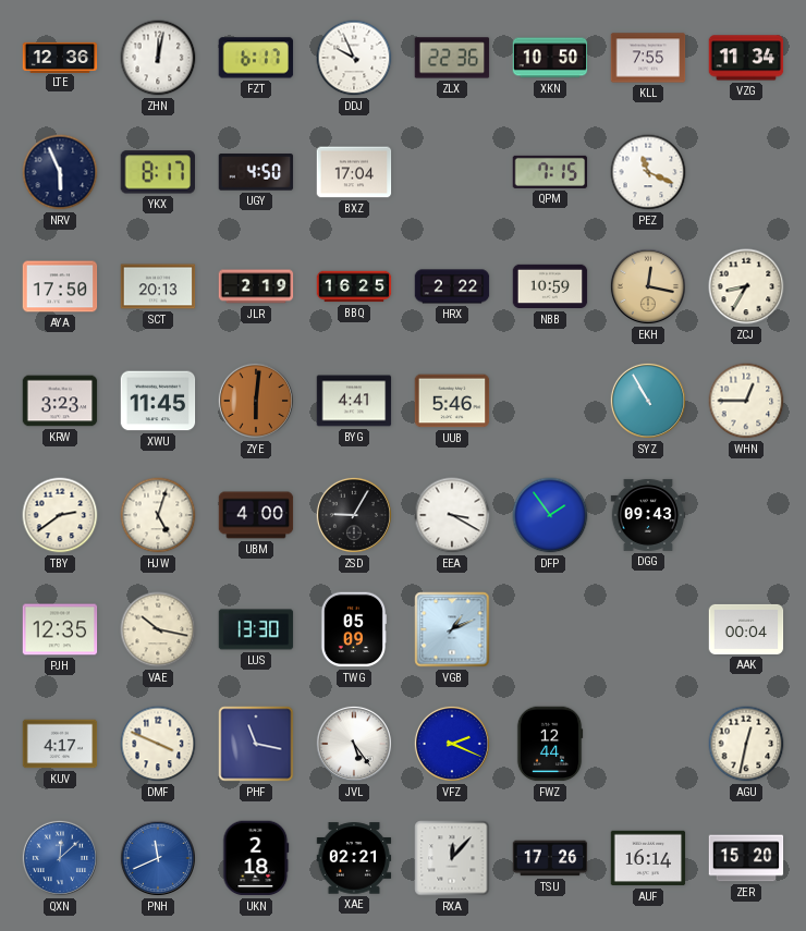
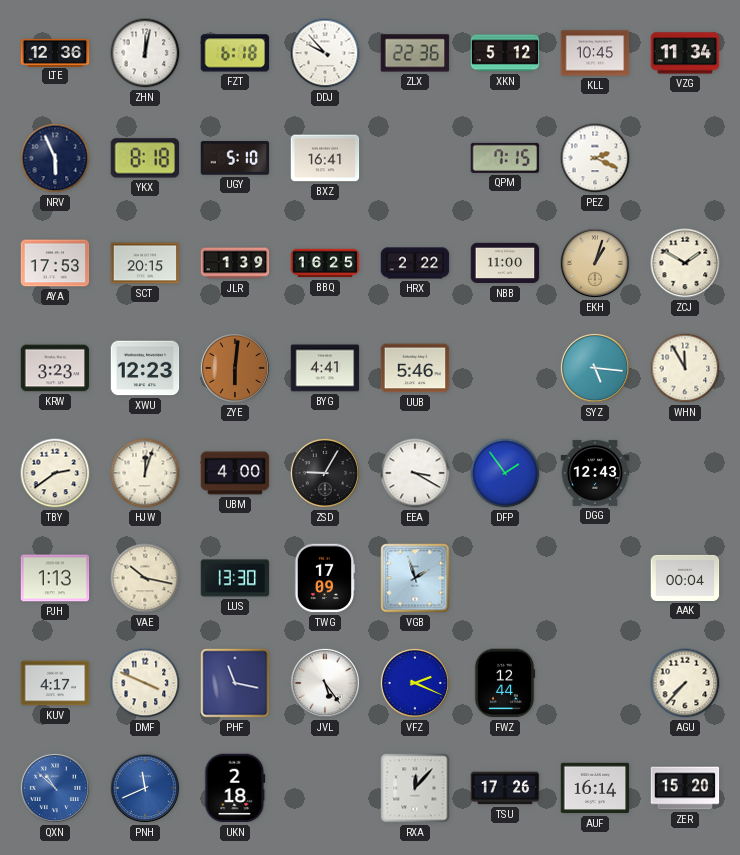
FZT: 6:17 -> 6:18 (235, 53)
DDJ: 9:56 -> 9:53 (325, 53)
XKN: 10:50 -> 5:12 (505, 53)
KLL: 7:55 -> 10:45 (595, 53)
YKX: 8:17 -> 8:18 (144, 158)
UGY: 4:50 -> 5:10 (235, 158)
BXZ: 17:04 -> 16:41 (325, 158)
PEZ: 11:19 -> 2:19 (595, 158)
AYA: 17:50 -> 17:53 (55, 263)
SCT: 20:13 -> 20:15 (145, 263)
JLR: 2:19 -> 1:39 (235, 263)
NBB: 10:59 -> 11:00 (505, 263)
EKH: 12:17 -> 1:03 (595, 263)
ZCJ: 8:35 -> 1:50 (685, 263)
XWU: 11:45 -> 12:23 (145, 368)
SYZ: 10:55 -> 5:16 (595, 368)
WHN: 12:45 -> 11:55 (685, 368)
HJW: 5:03 -> 12:03 (145, 473)
DGG: 09:43 -> 12:43 (595, 473)
PJH: 12:35 -> 1:13 (55, 578)
TWG: 05:09 -> 17:09 (325, 578)
VGB: 1:11 -> 1:57 (415, 578)
AGU: 12:32 -> 7:37 (685, 683)
QXN: 12:08 -> 10:52 (55, 788)
XAE: 02:21 -> none (354, 858)
